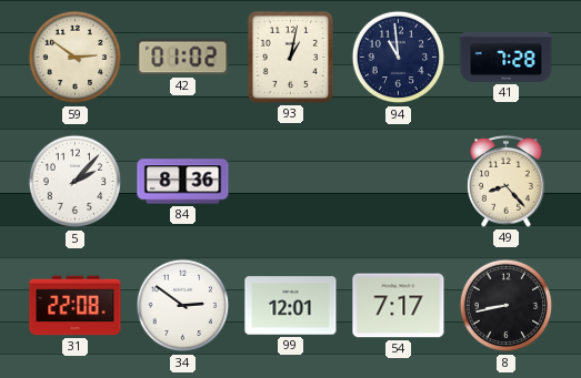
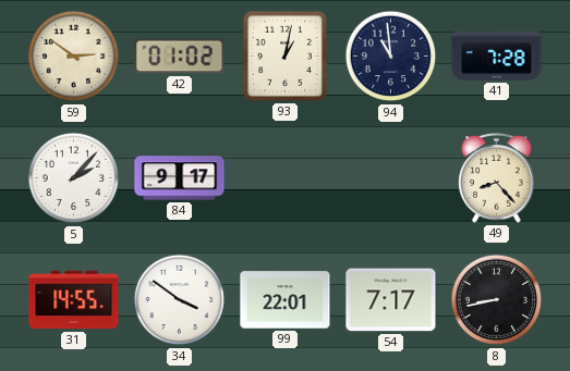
84: 8:36 -> 9:17 (180, 178)
31: 22:08 -> 14:55 (74, 300)
34: 2:51 -> 3:51 (180, 300)
99: 12:01 -> 22:01 (286, 300)
